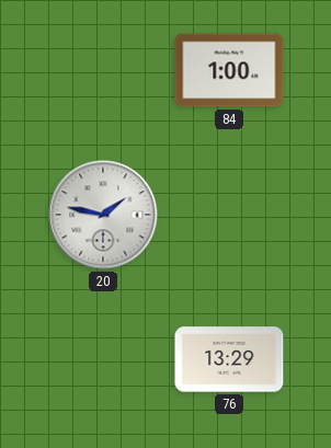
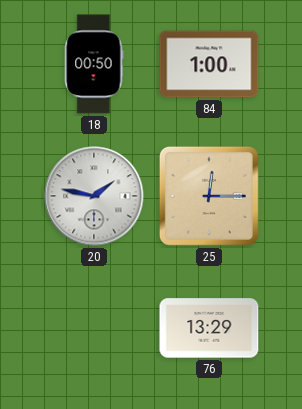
18: none -> 00:50 (94, 64)
25: none -> 12:15 (209, 196)
